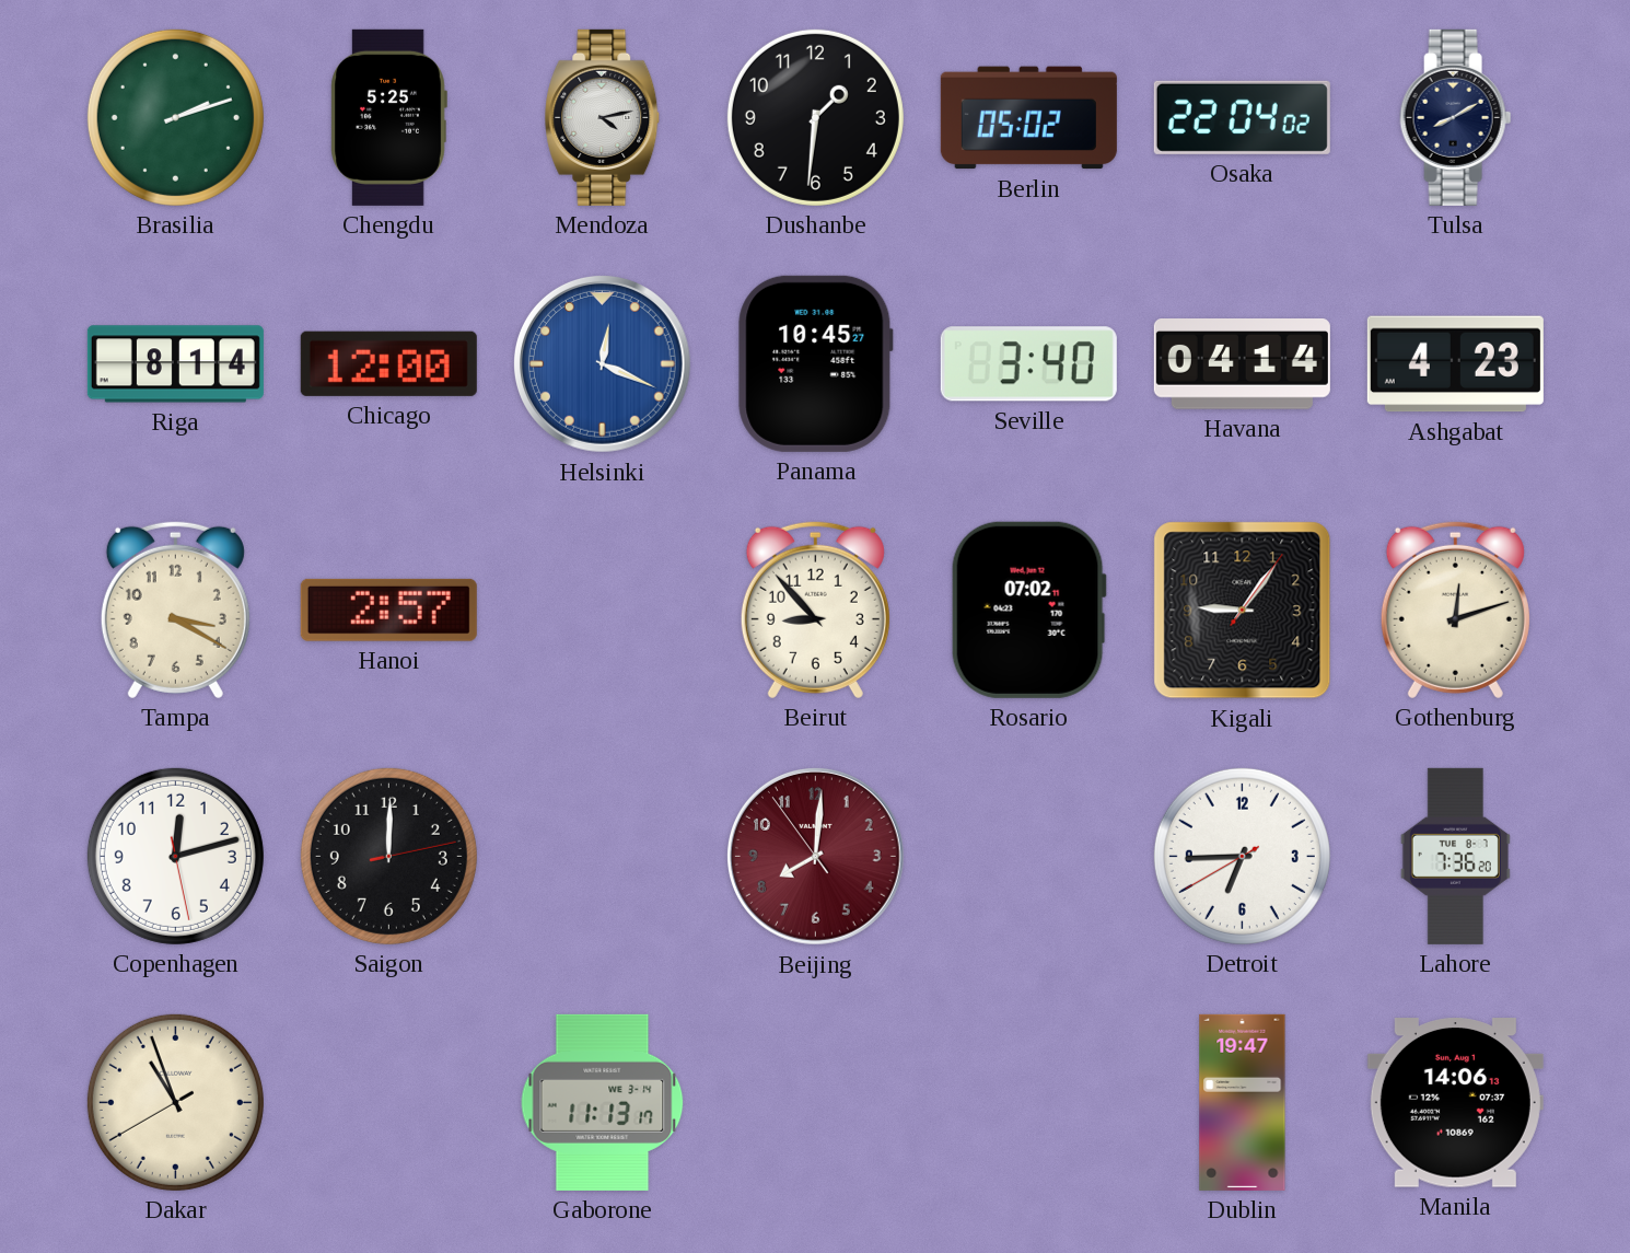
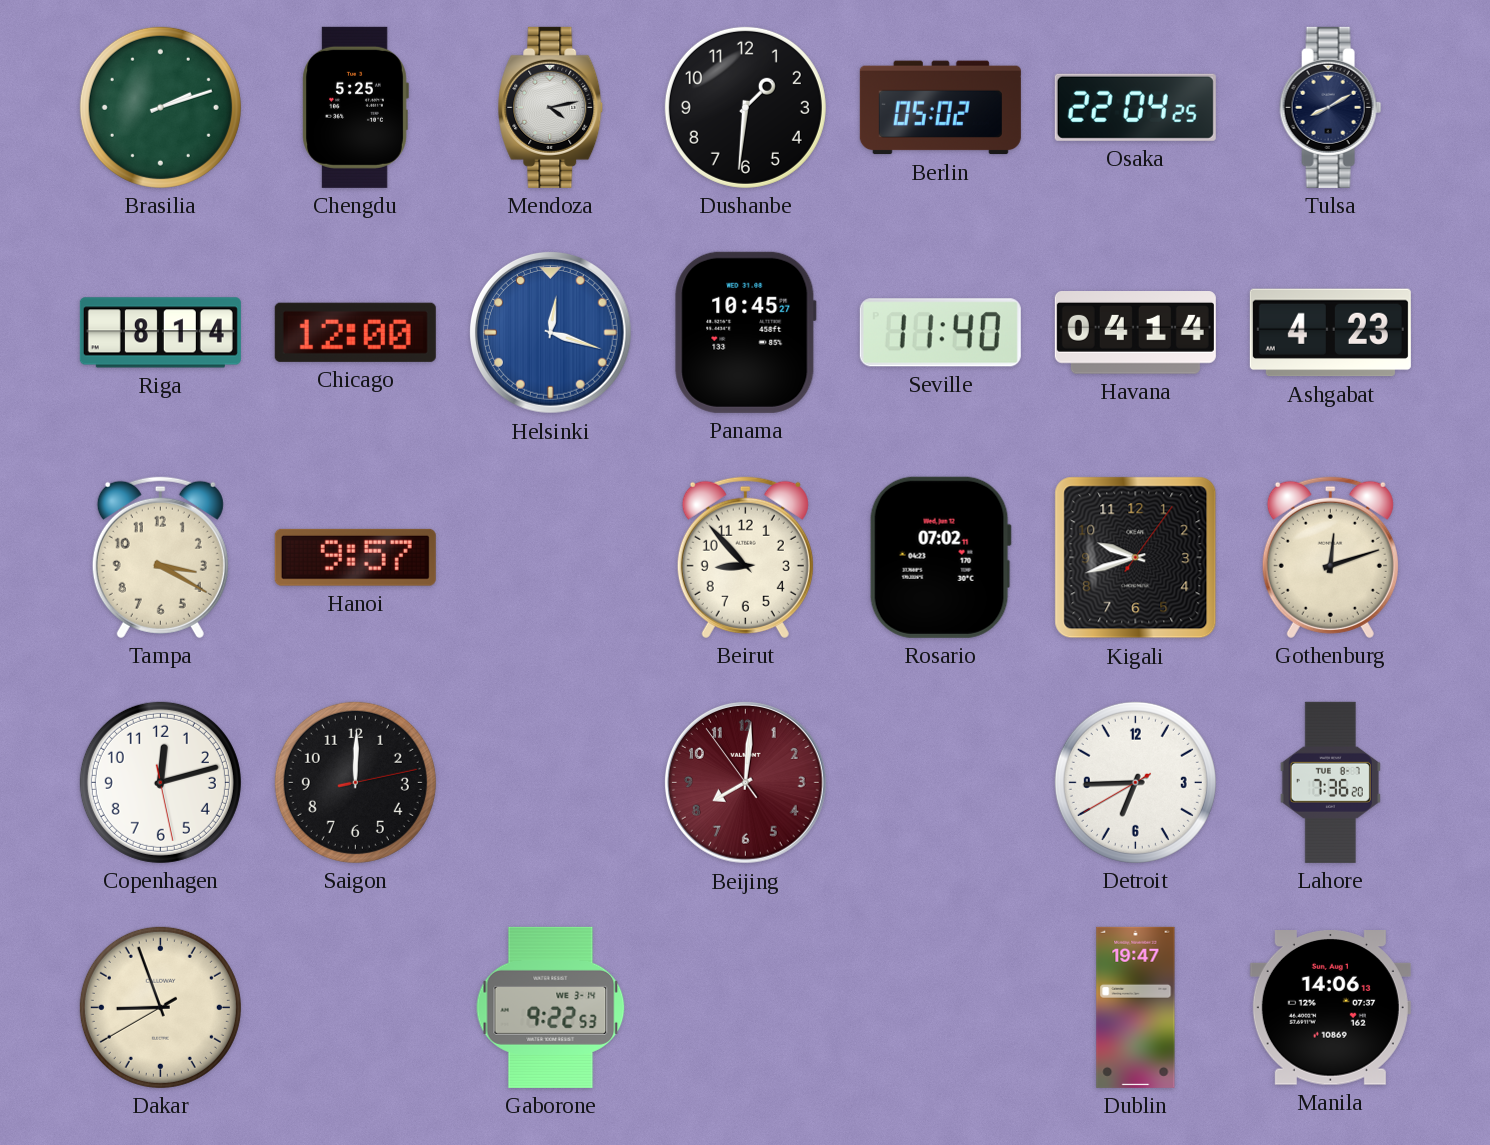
Osaka: 22:04:02 -> 22:04:25 (1135, 107)
Helsinki: 12:19 -> 12:18 (550, 332)
Seville: 3:40 -> 11:40 (940, 333)
Hanoi: 2:57 -> 9:57 (355, 557)
Kigali: 9:06 -> 9:42 (1136, 558)
Dakar: 10:56 -> 8:56 (160, 1007)
Gaborone: 11:13 -> 9:22 (551, 1007)
